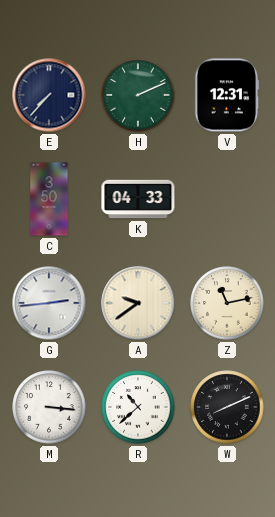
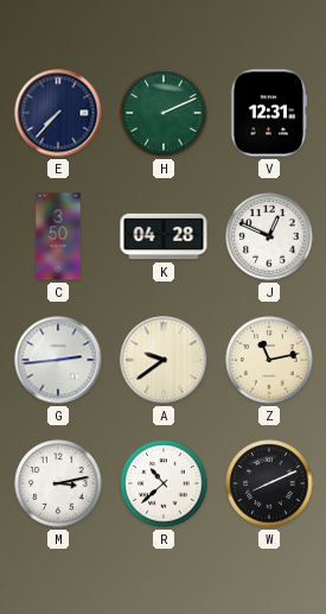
K: 04:33 -> 04:28 (164, 236)
J: none -> 12:49 (269, 236)
M: 3:16 -> 3:13 (58, 483)
